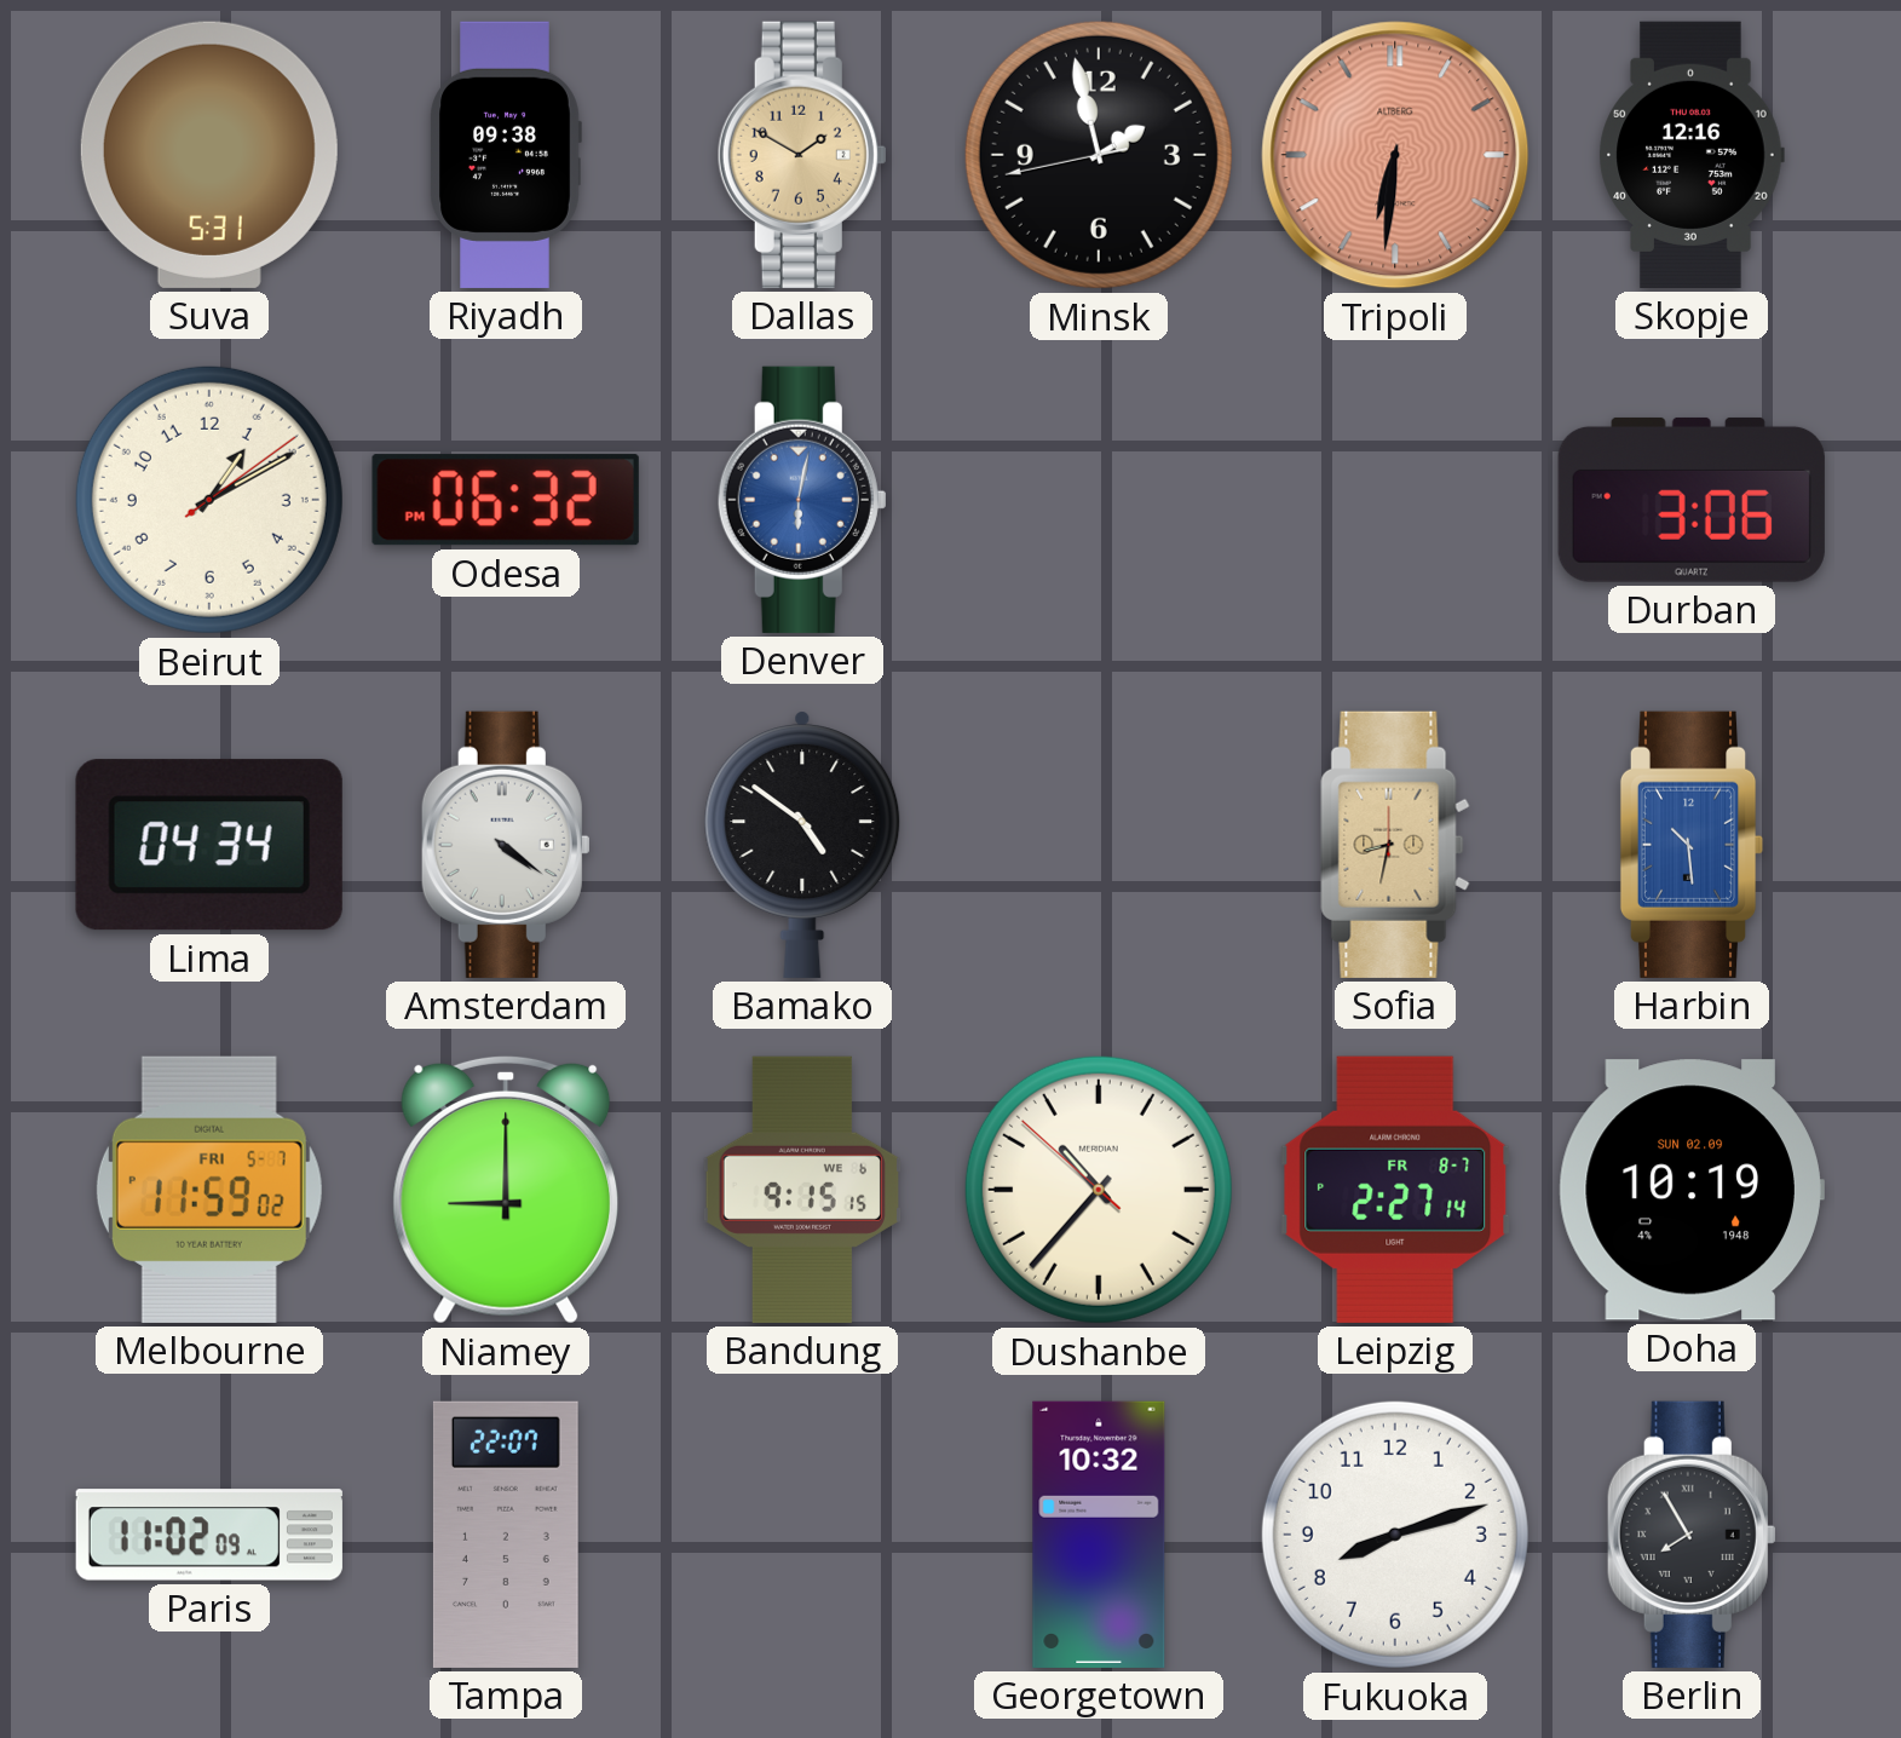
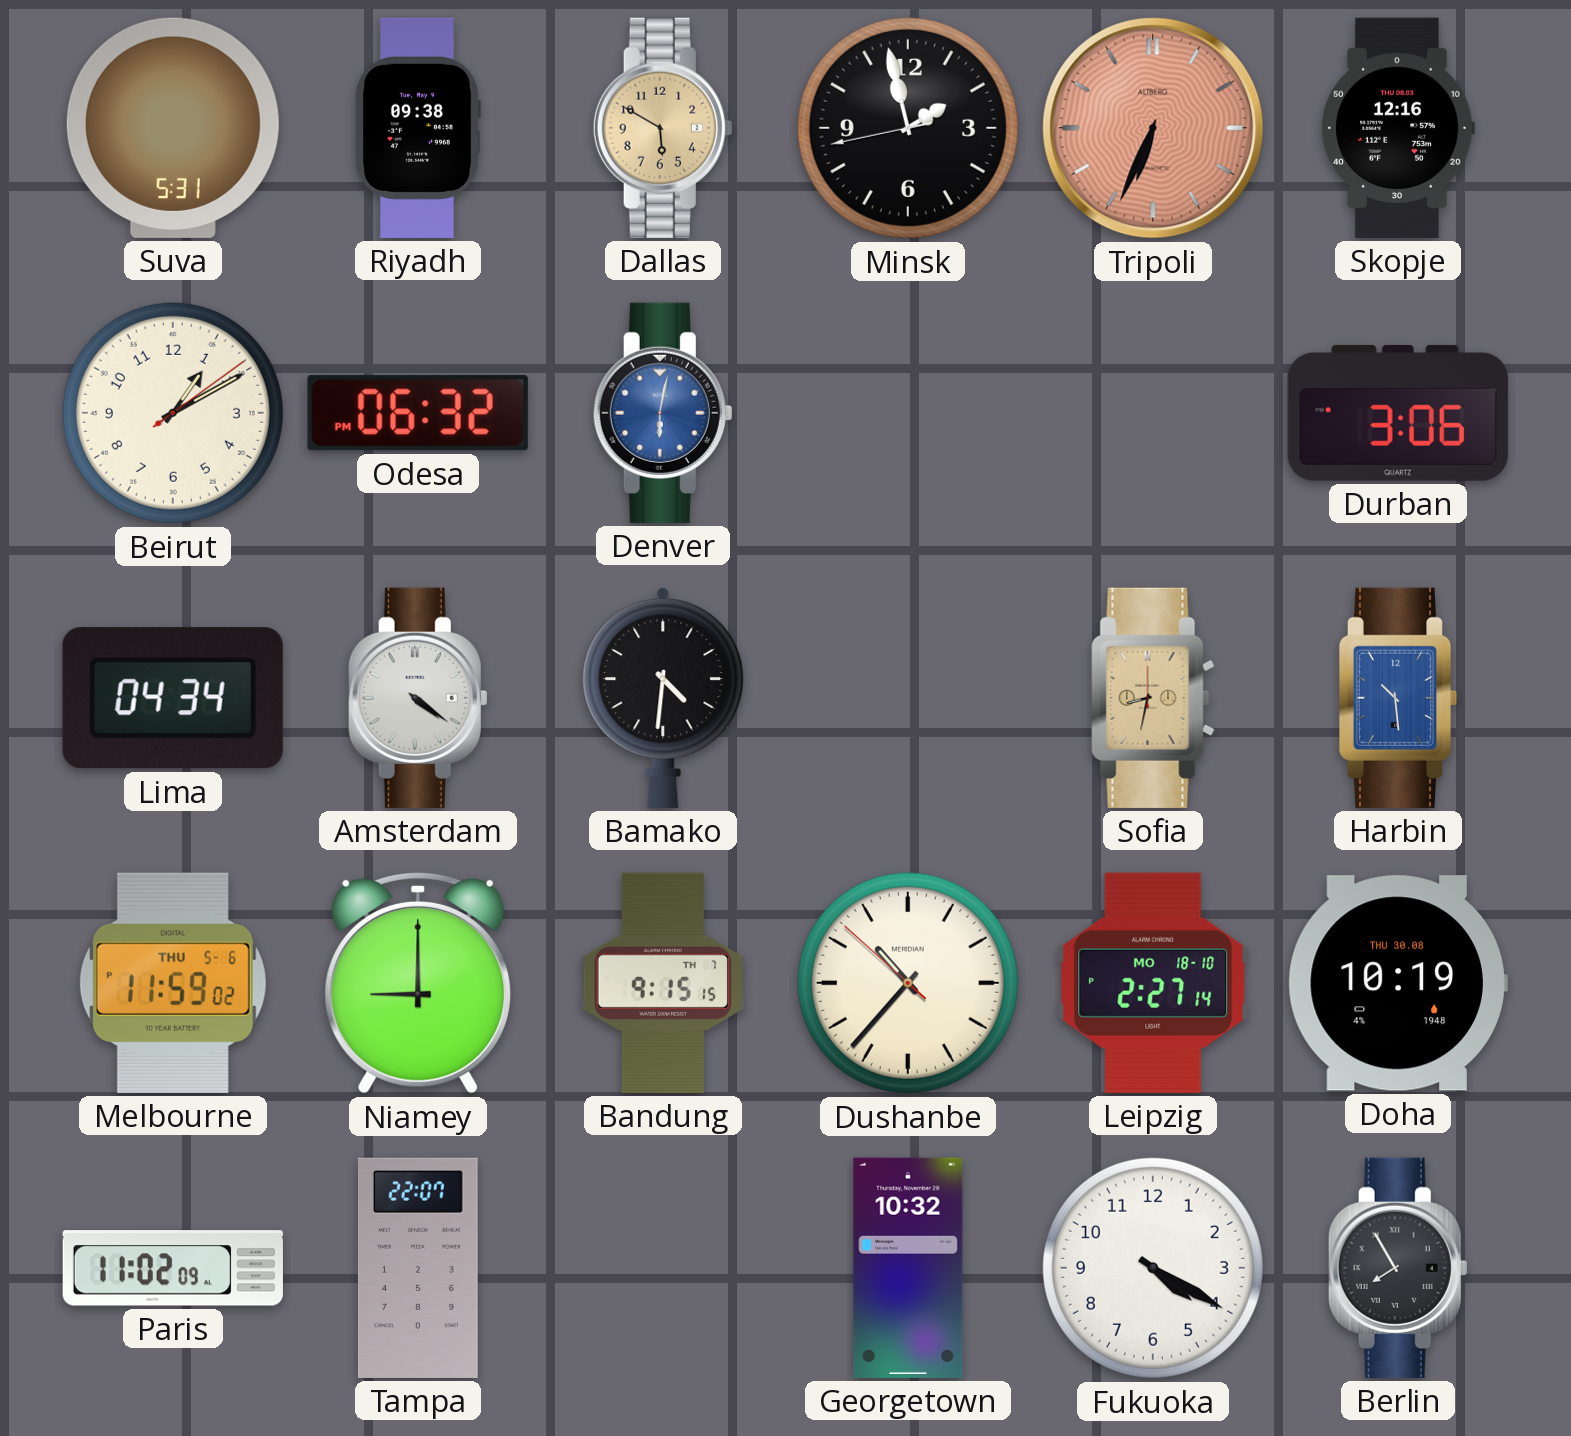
Dallas: 1:50 -> 5:50 (663, 128)
Tripoli: 6:31 -> 6:34 (1153, 128)
Bamako: 4:51 -> 4:31 (663, 698)
Melbourne date: FRI 5-7 -> THU 5-6 (173, 983)
Bandung date: WE 6 -> TH 7 (663, 983)
Leipzig date: FR 8-7 -> MO 18-10 (1153, 983)
Doha date: SUN 02.09 -> THU 30.08 (1398, 983)
Fukuoka: 8:12 -> 4:20 (1153, 1268)
